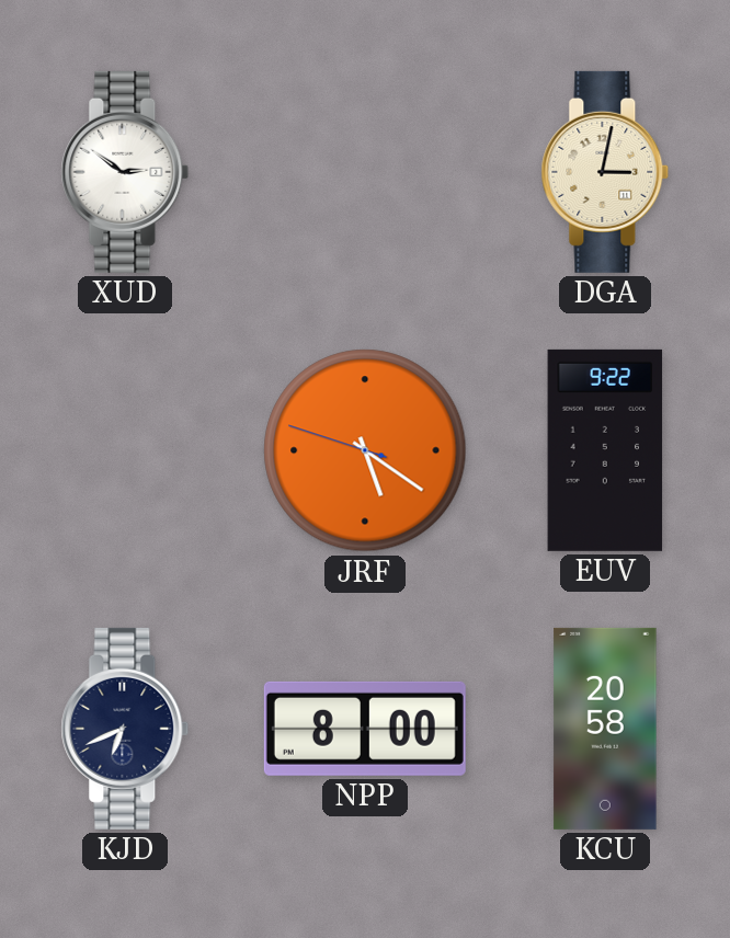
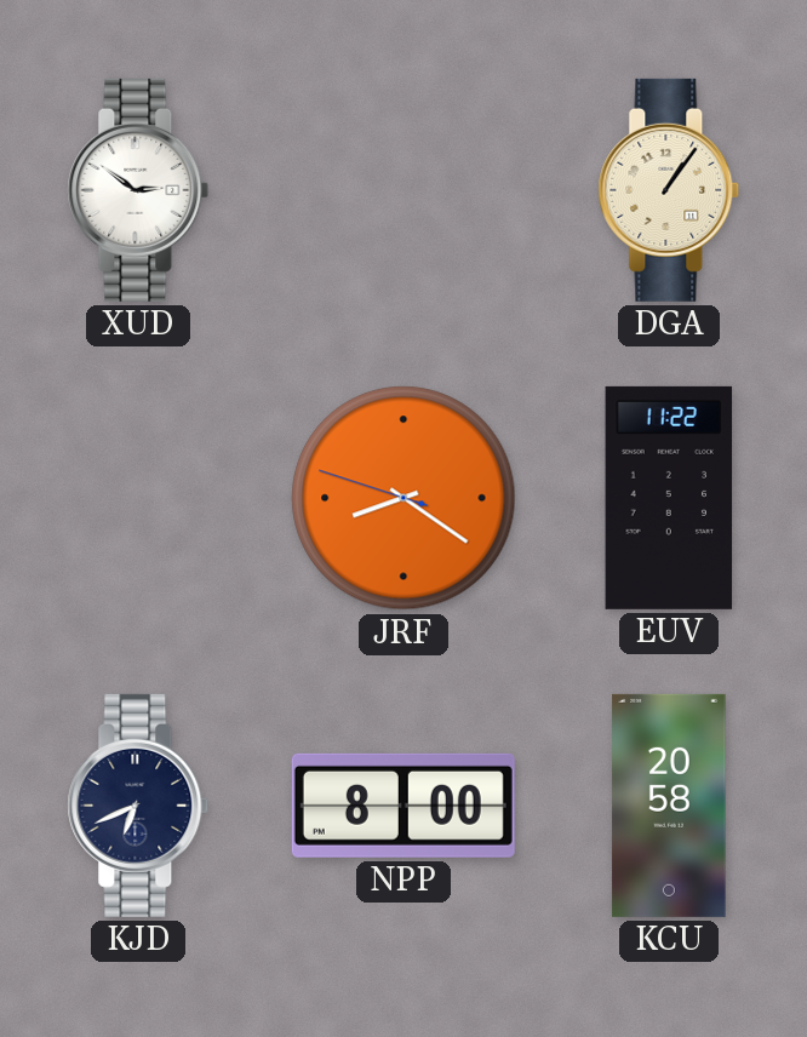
DGA: 3:02 -> 1:06 (669, 190)
JRF: 5:20 -> 8:20 (403, 498)
EUV: 9:22 -> 11:22 (669, 498)
